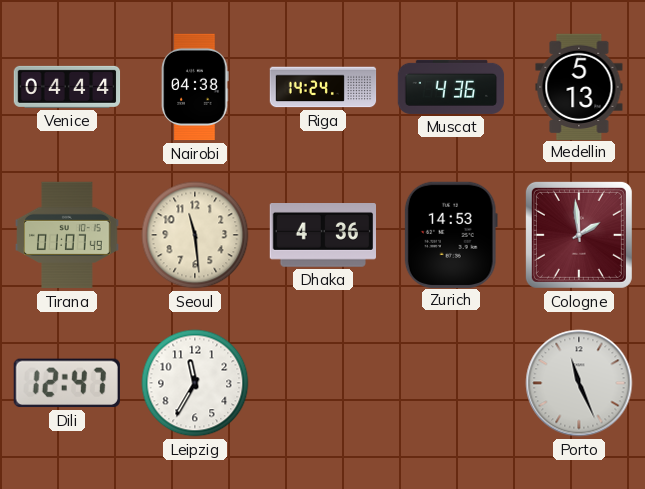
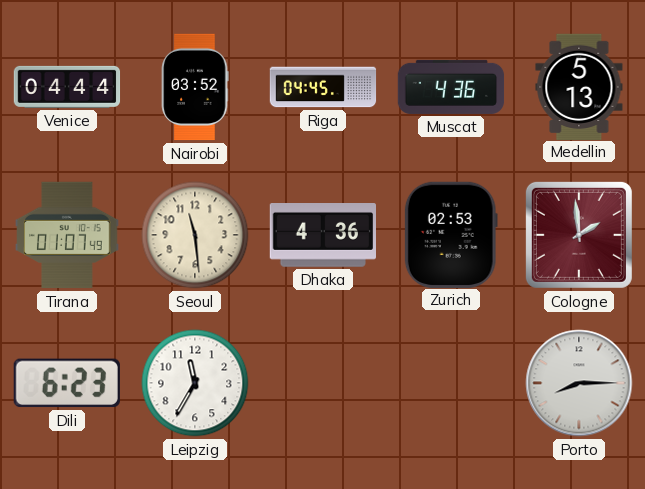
Nairobi: 04:38 -> 03:52 (195, 87)
Riga: 14:24 -> 04:45 (323, 87)
Zurich: 14:53 -> 02:53 (451, 234)
Dili: 12:47 -> 6:23 (67, 383)
Porto: 11:26 -> 8:15 (579, 383)
